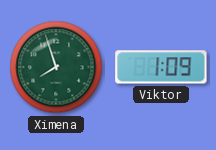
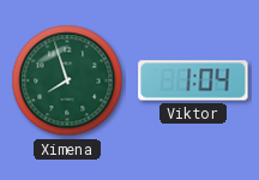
Viktor: 1:09 -> 1:04 (193, 80)
